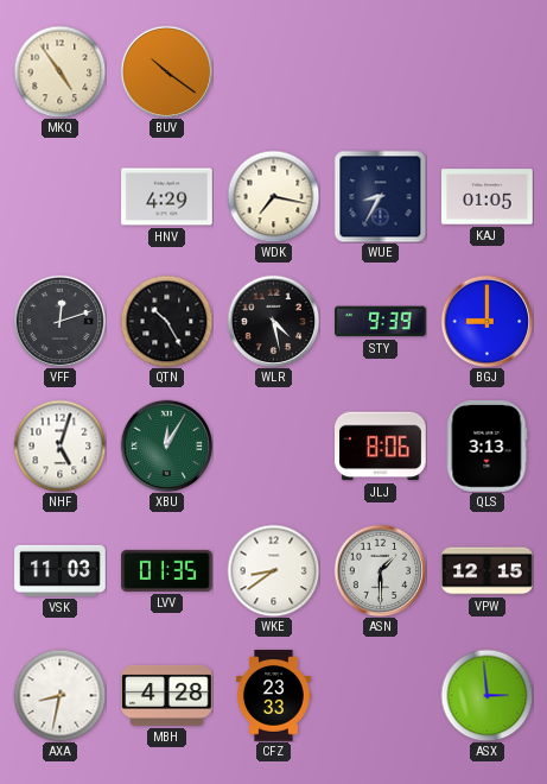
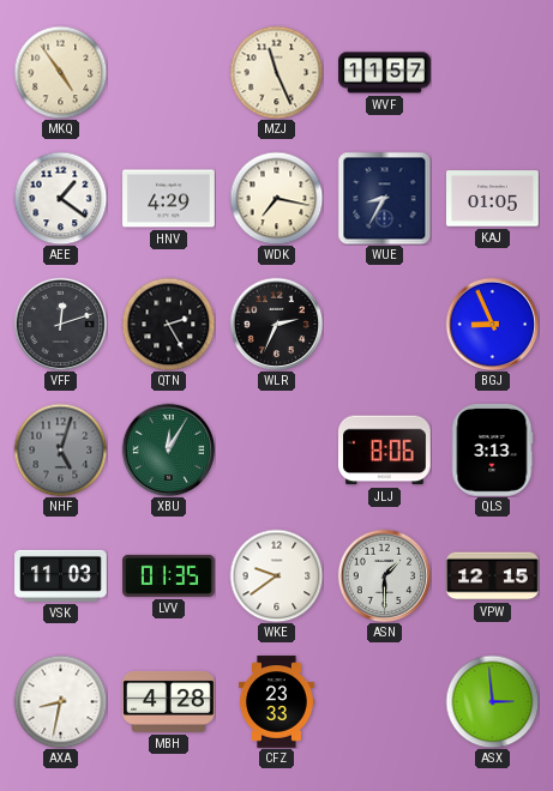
BUV: 10:21 -> none (166, 71)
MZJ: none -> 11:26 (276, 72)
WVF: none -> 11:57 (385, 73)
AEE: none -> 1:21 (60, 198)
QTN: 10:25 -> 2:25 (168, 324)
WLR: 4:28 -> 2:34 (276, 324)
STY: 9:39 -> none (381, 322)
BGJ: 9:00 -> 8:56 (492, 324)
NHF dial: white -> grey (60, 449)
WKE: 8:39 -> 9:39 (276, 575)
